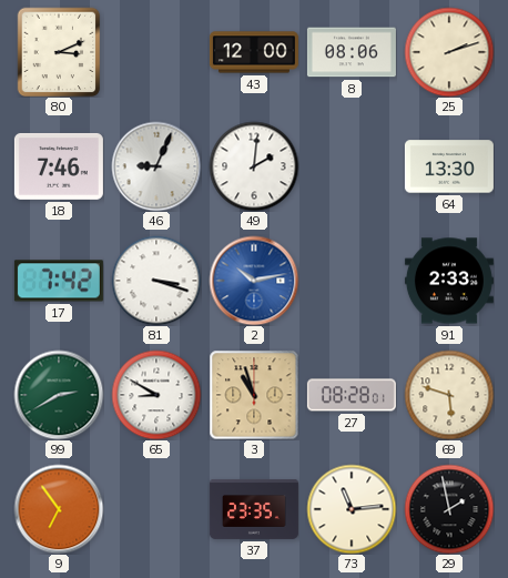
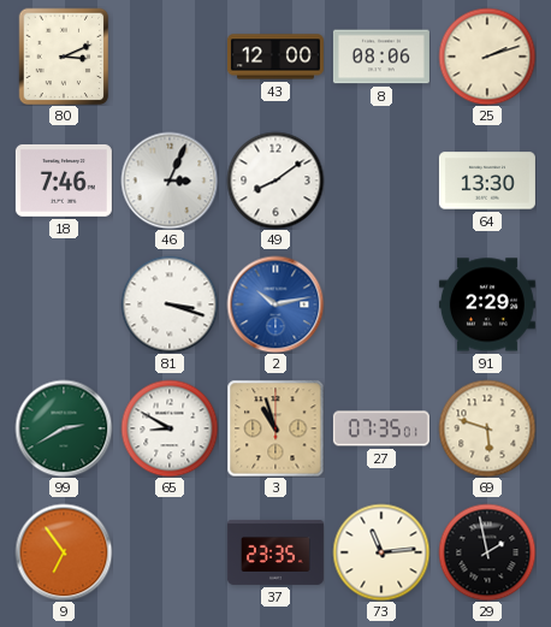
46: 9:04 -> 3:04 (170, 181)
49: 2:01 -> 8:09 (275, 181)
17: 7:42 -> none (59, 281)
91: 2:33 -> 2:29 (487, 304)
27: 08:28 -> 07:35 (381, 428)
